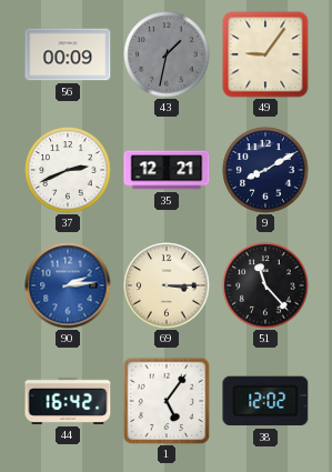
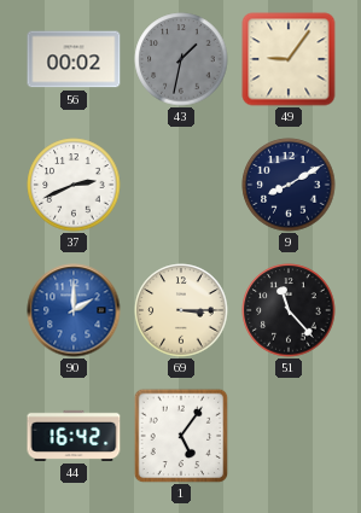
56: 00:09 -> 00:02 (74, 59)
35: 12:21 -> none (167, 170)
90: 2:14 -> 2:00 (74, 310)
38: 12:02 -> none (265, 401)
